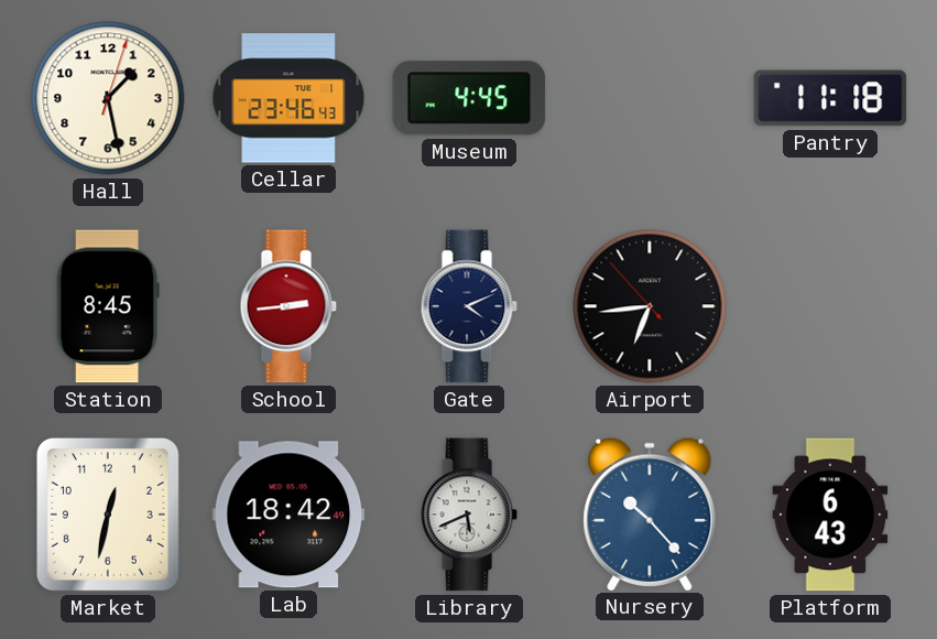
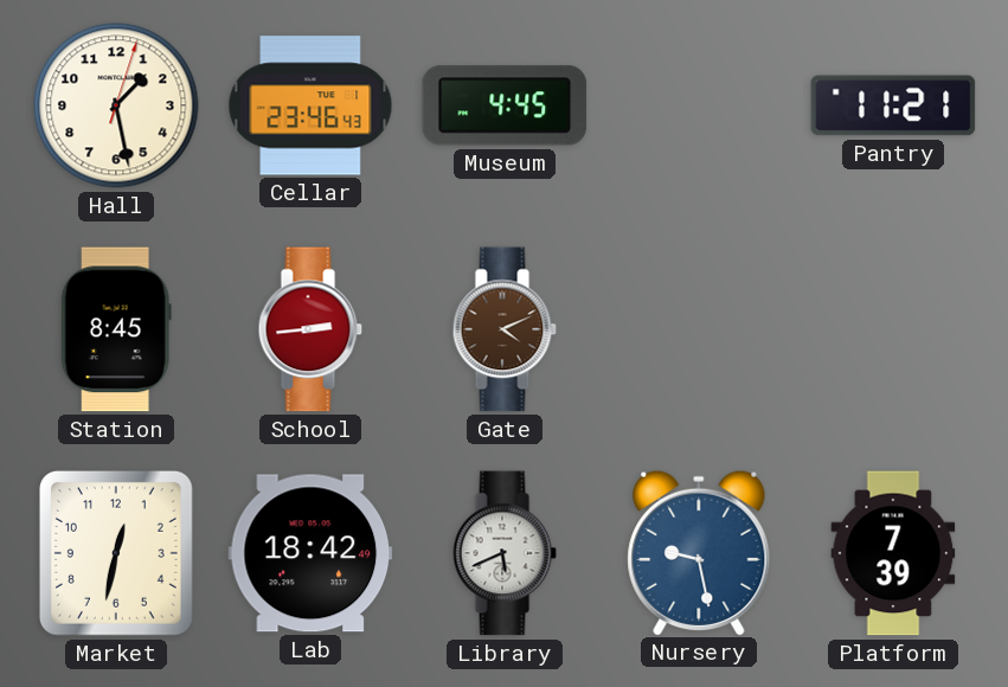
Pantry: 11:18 -> 11:21 (893, 105)
Gate dial: navy -> brown (505, 329)
Airport: 6:43 -> none (650, 306)
Nursery: 10:23 -> 9:28 (699, 552)
Platform: 6:43 -> 7:39 (893, 553)
